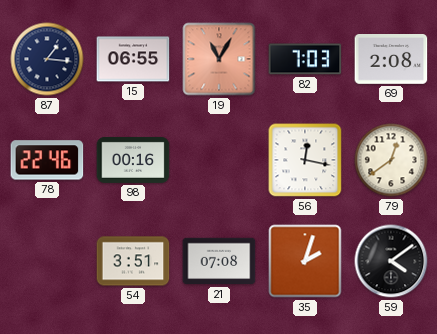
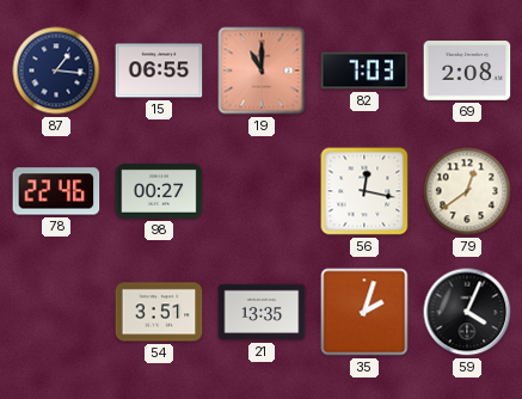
19: 11:05 -> 11:00 (262, 70)
98: 00:16 -> 00:27 (159, 191)
21: 07:08 -> 13:35 (262, 312)
59: 4:09 -> 4:04 (467, 312)
